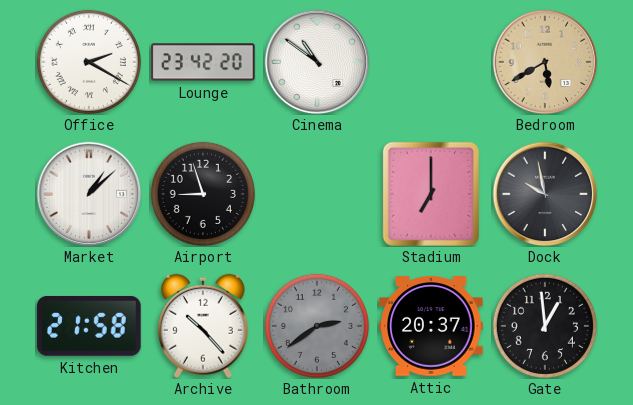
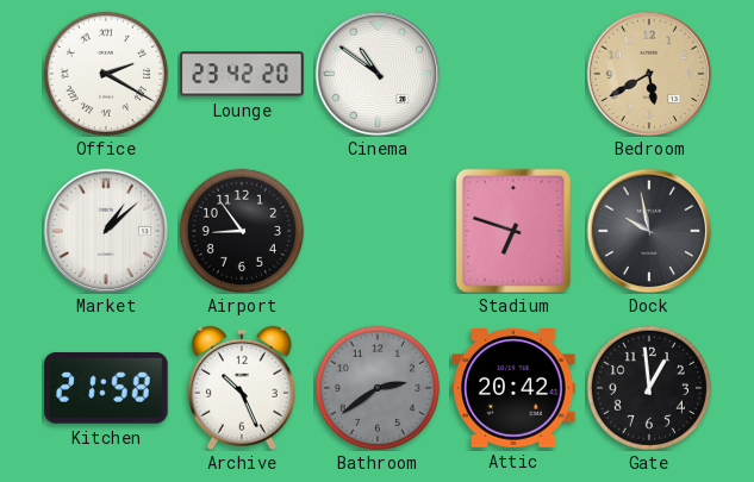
Airport: 8:57 -> 8:54 (242, 231)
Stadium: 7:00 -> 6:48 (513, 231)
Archive: 10:23 -> 10:26 (242, 388)
Attic: 20:37 -> 20:42 (513, 388)
